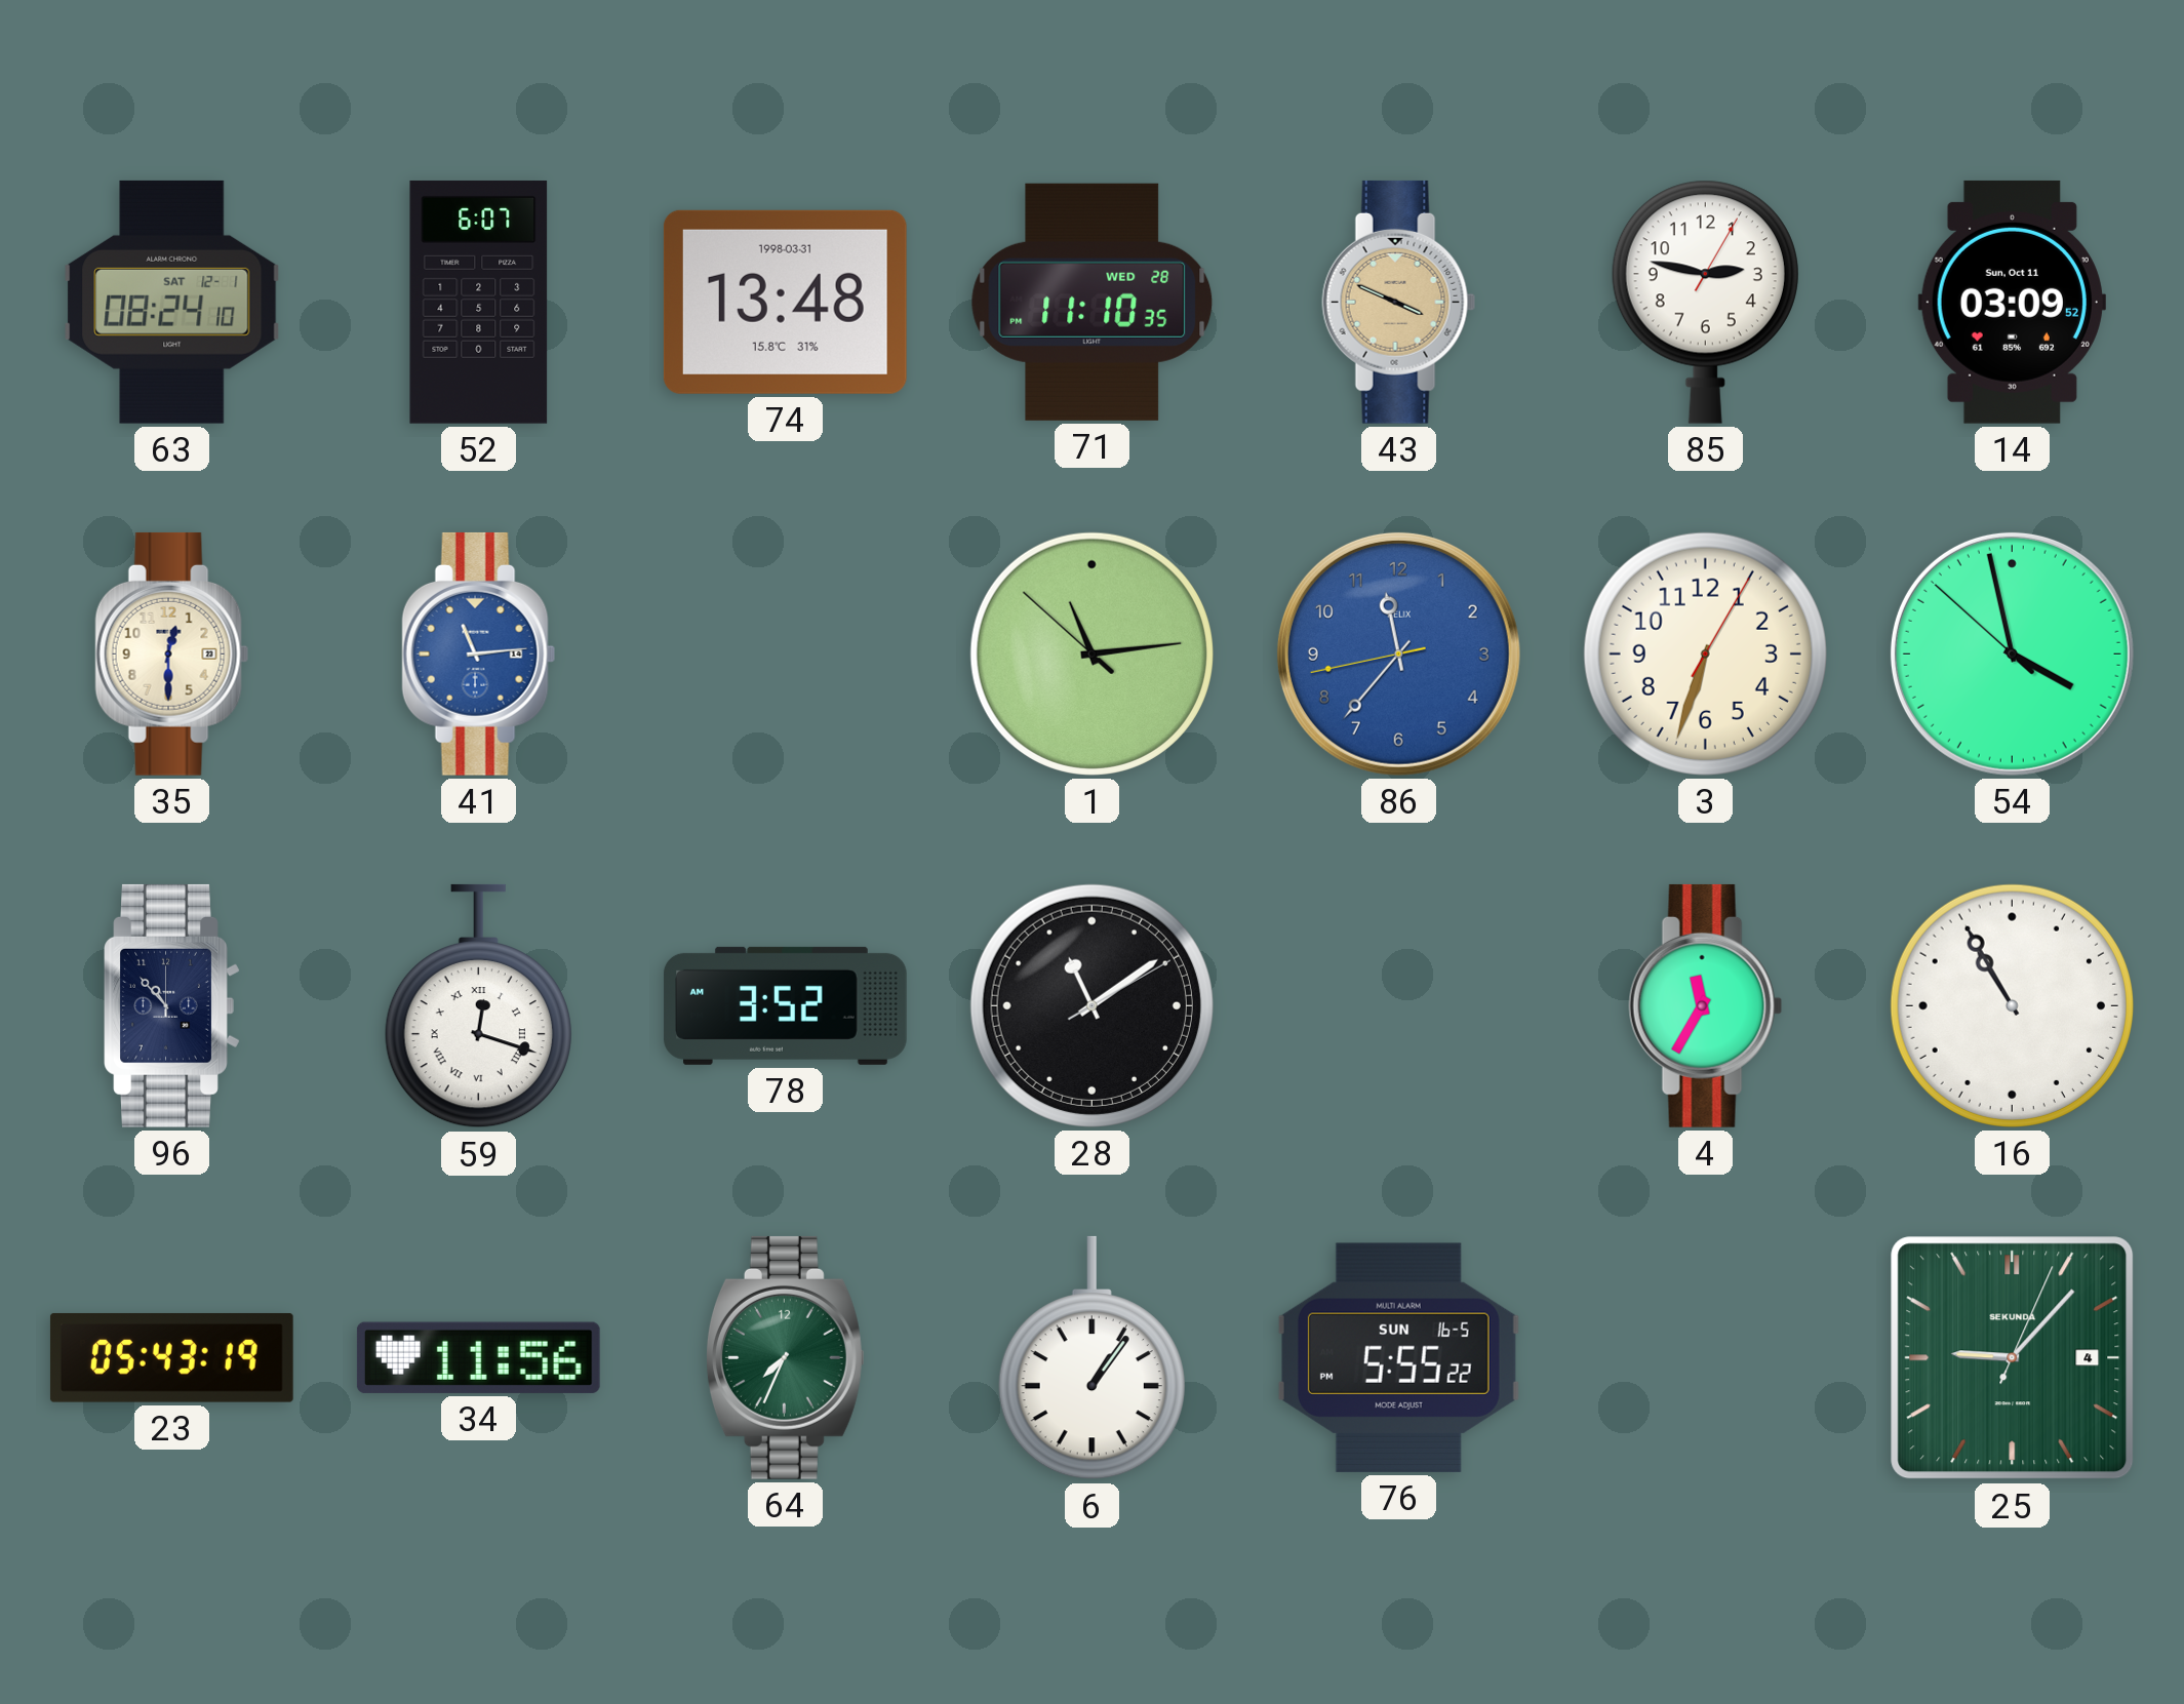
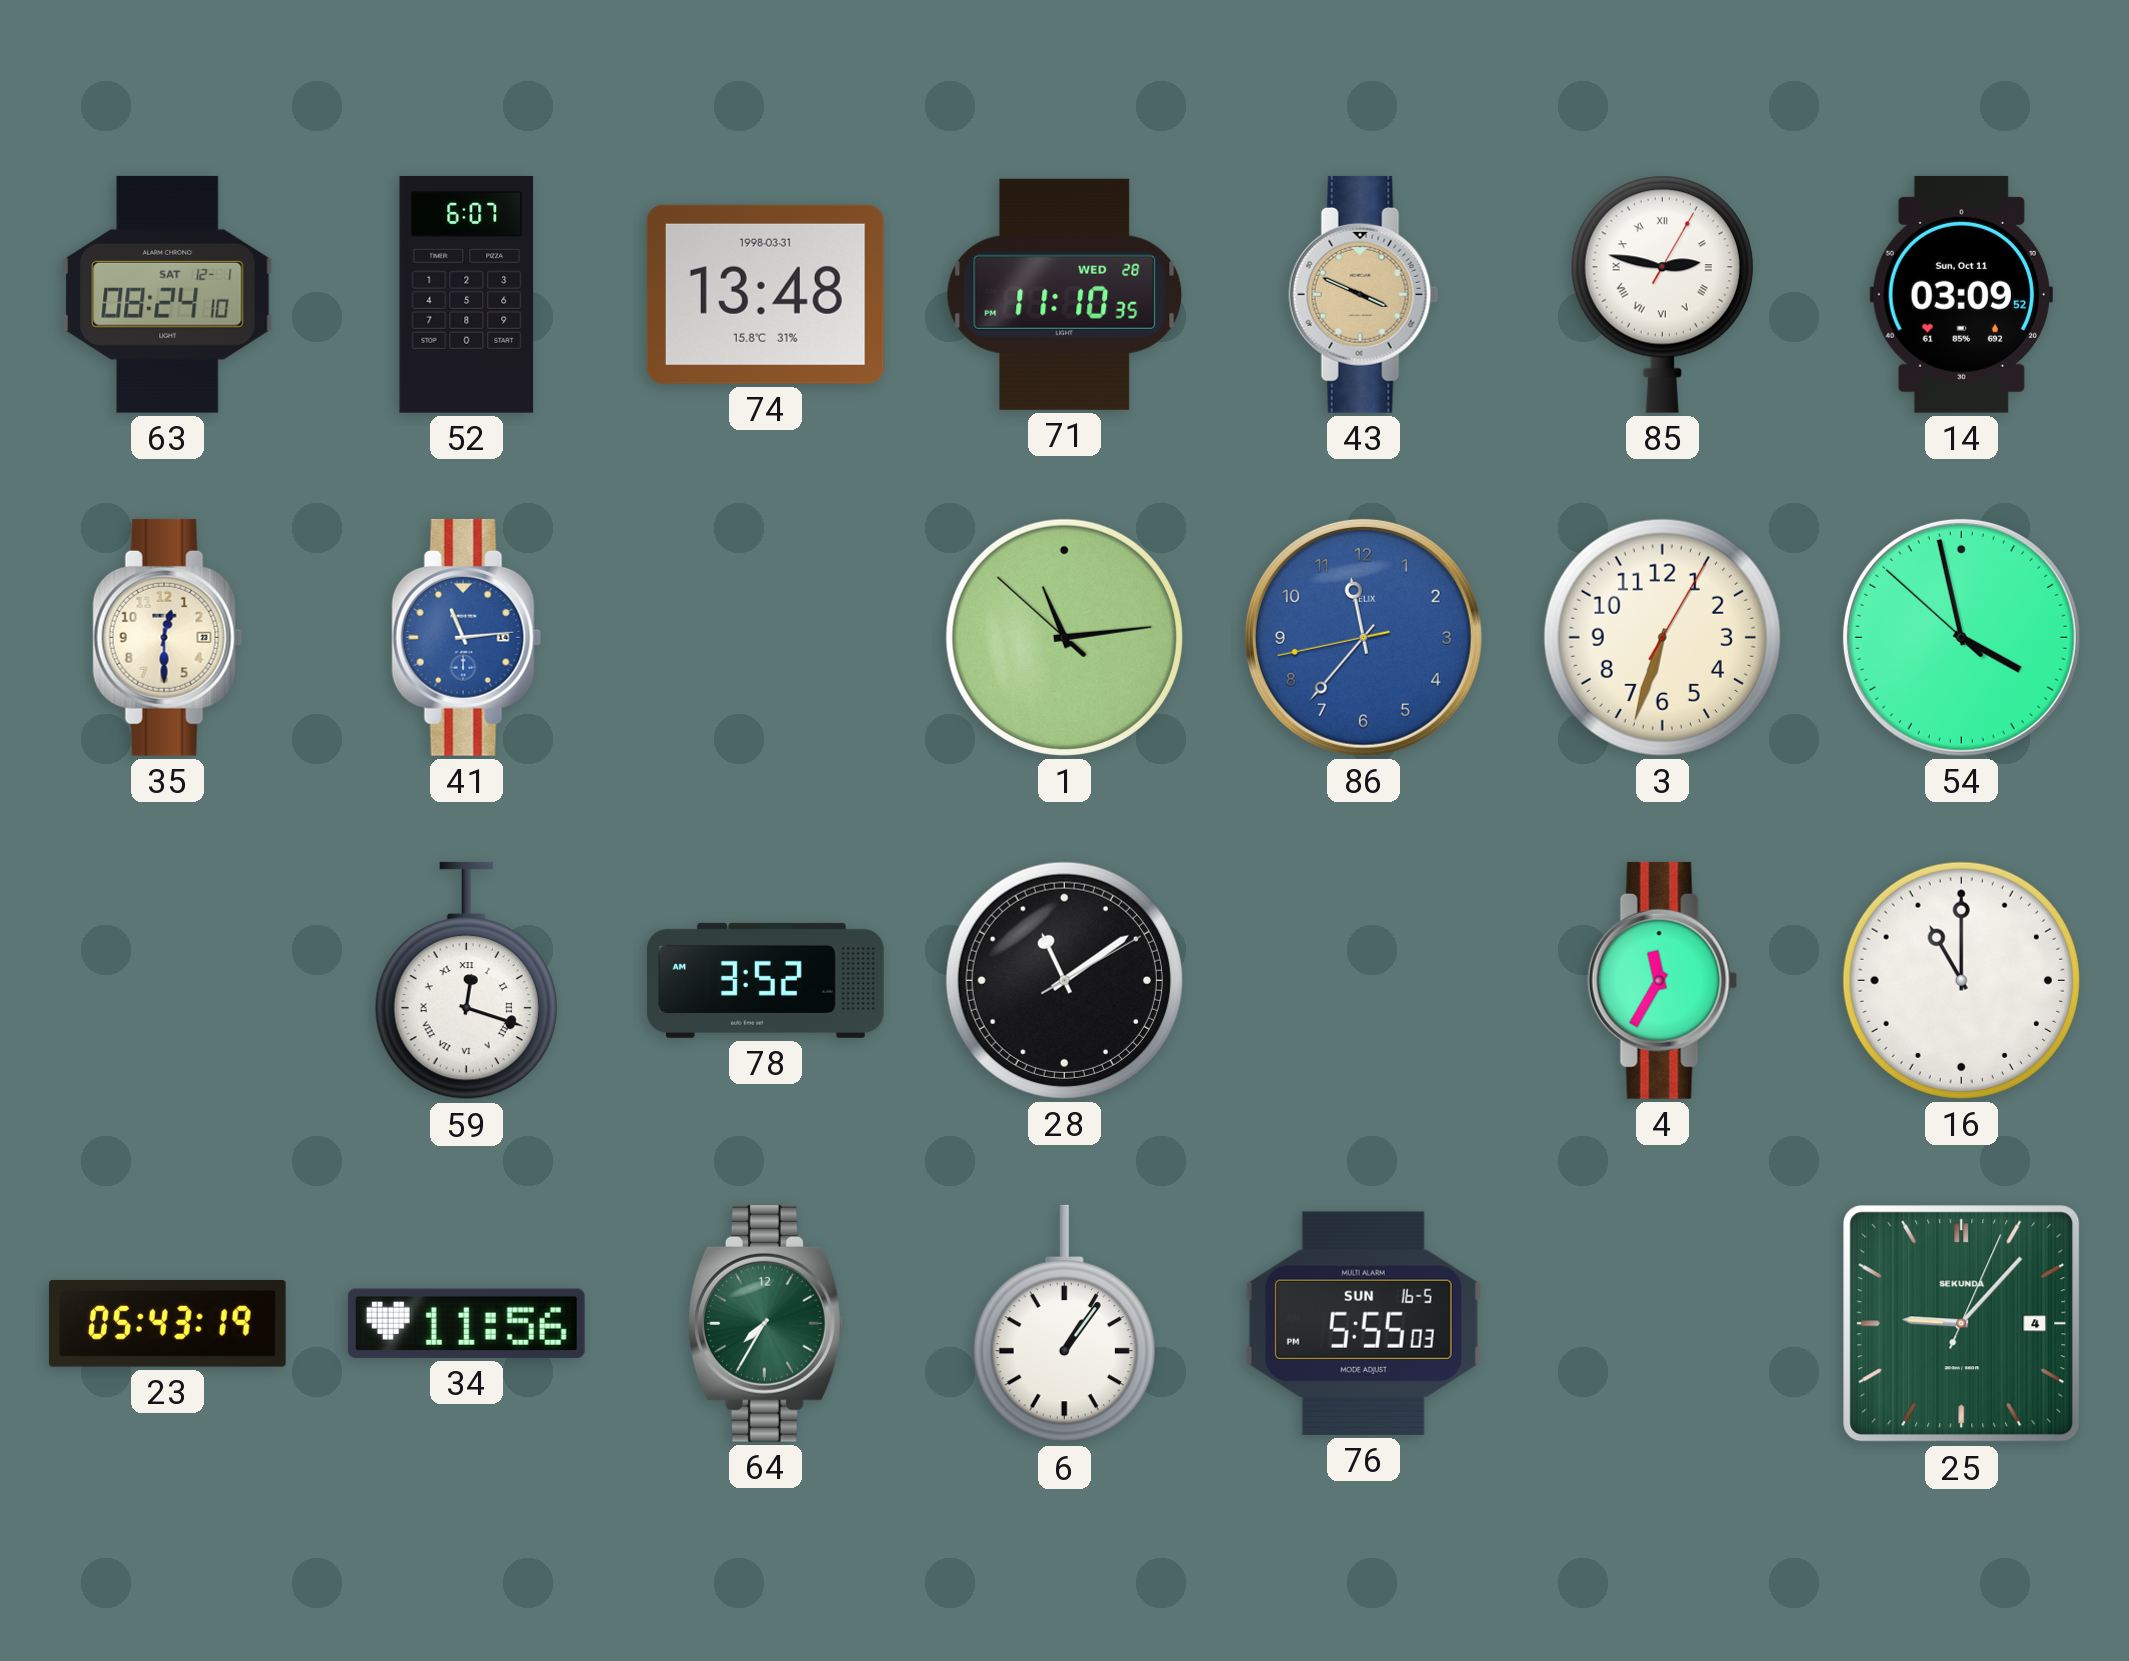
85 numerals: Arabic -> Roman (1662, 294)
96: 10:53 -> none (172, 1005)
16: 10:55 -> 11:00 (1961, 980)
64: 7:34 -> 7:35 (765, 1323)
76: 5:55:22 -> 5:55:03 (1363, 1323)
